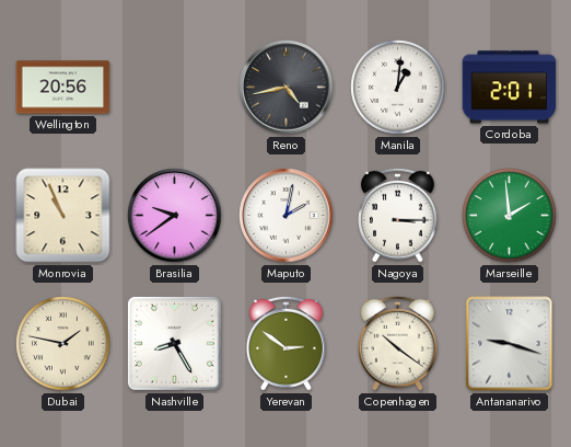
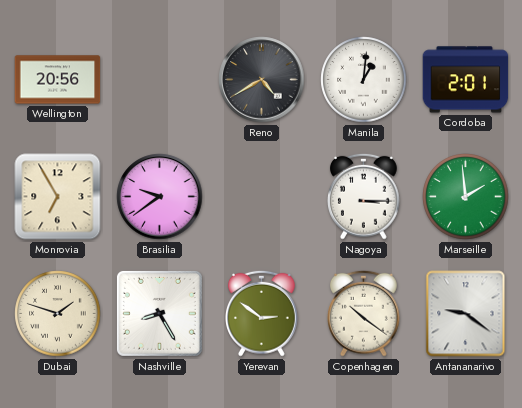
Reno: 4:43 -> 4:40 (262, 80)
Monrovia: 10:56 -> 6:55 (58, 197)
Maputo: 2:02 -> none (287, 216)
Dubai: 1:47 -> 1:48 (58, 314)
Antananarivo: 9:18 -> 9:21 (466, 314)
